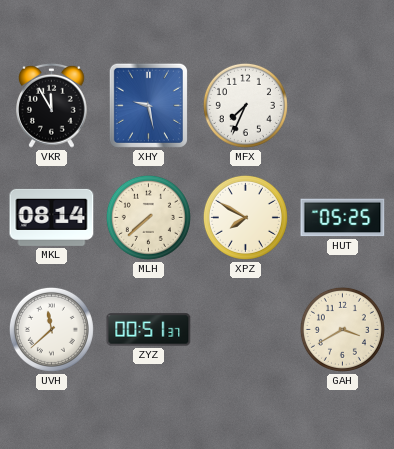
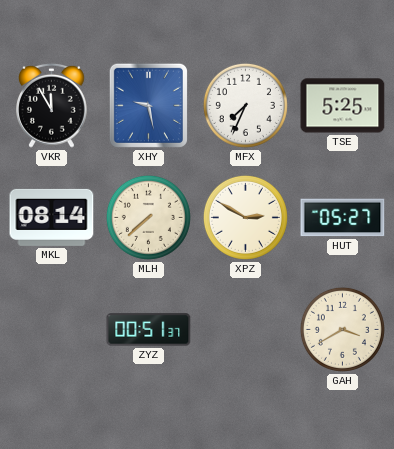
TSE: none -> 5:25 (343, 106)
XPZ: 7:50 -> 2:50 (245, 217)
HUT: 05:25 -> 05:27 (343, 218)
UVH: 11:38 -> none (51, 329)
